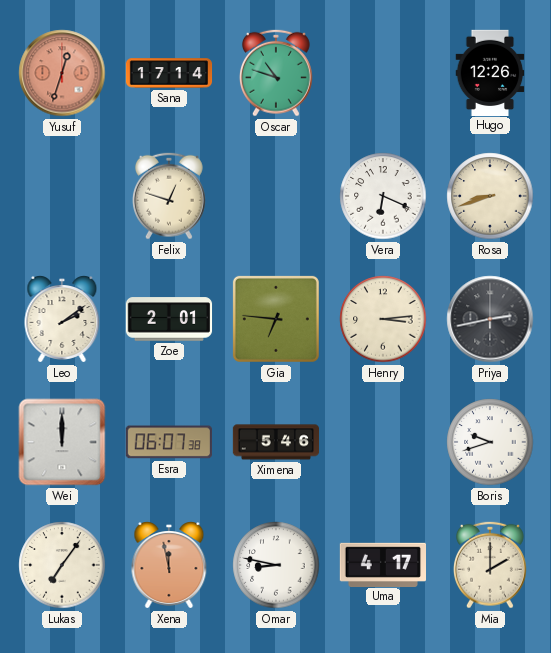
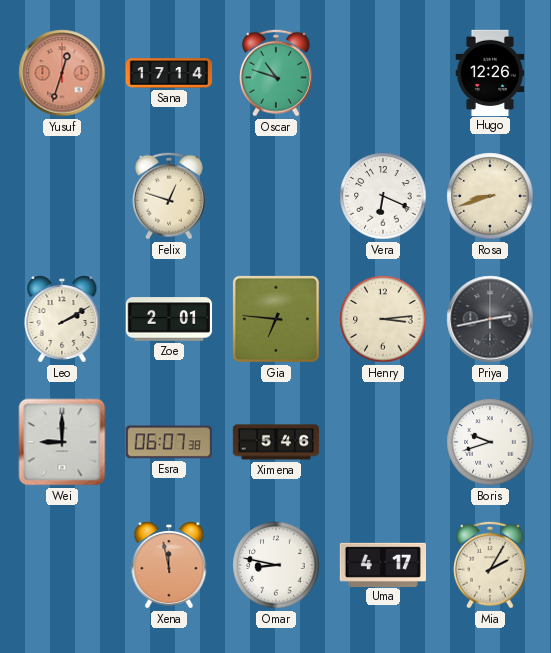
Leo: 2:09 -> 2:10 (62, 319)
Wei: 12:00 -> 9:00 (62, 442)
Lukas: 7:06 -> none (62, 565)
Mia: 2:00 -> 2:05 (490, 565)
